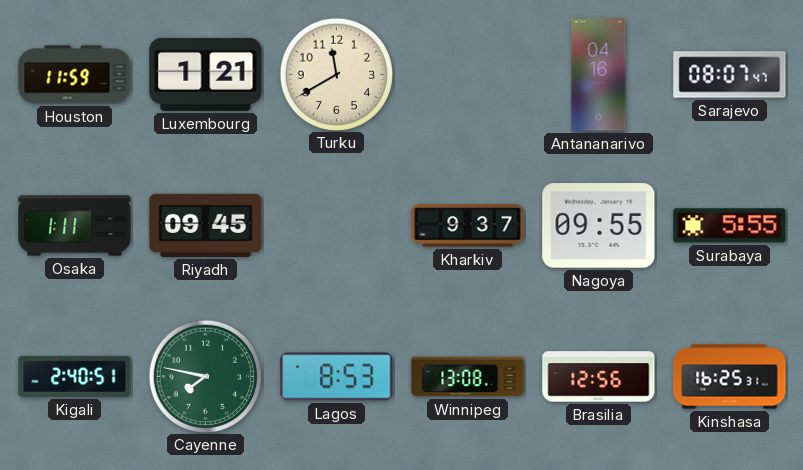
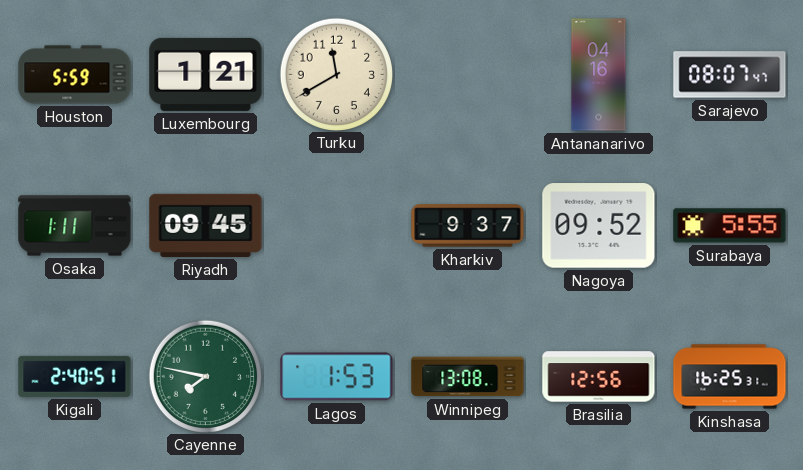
Houston: 11:59 -> 5:59 (75, 75)
Nagoya: 09:55 -> 09:52 (599, 226)
Lagos: 8:53 -> 1:53 (337, 377)
